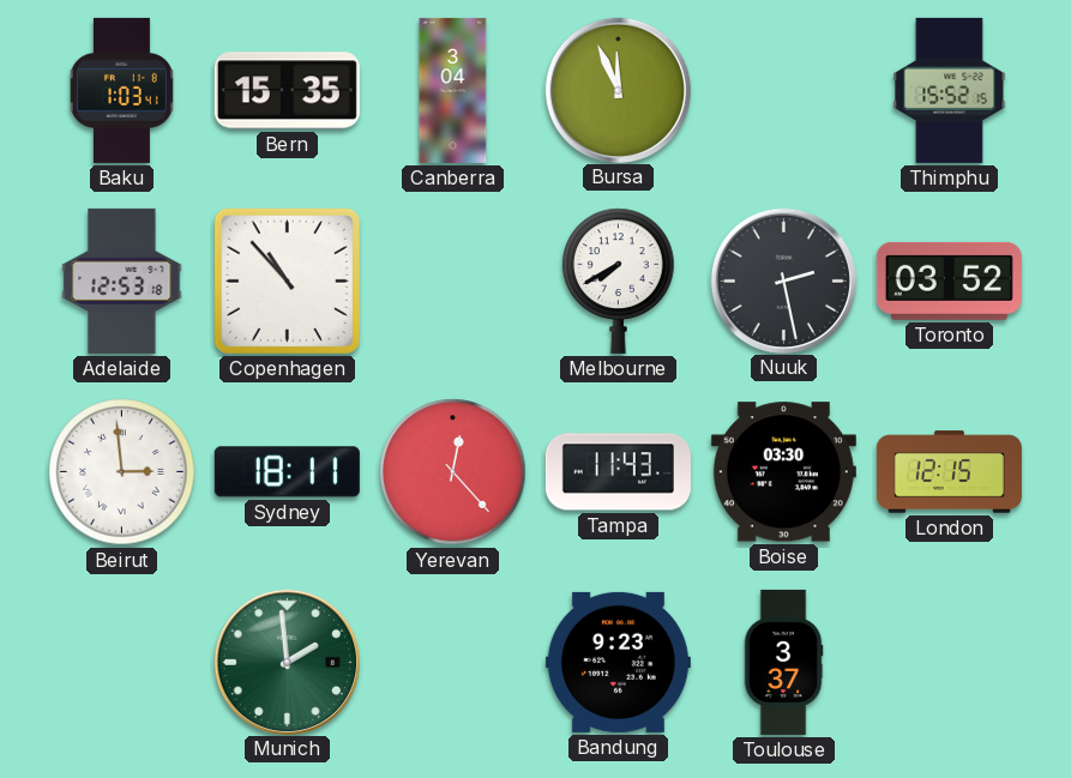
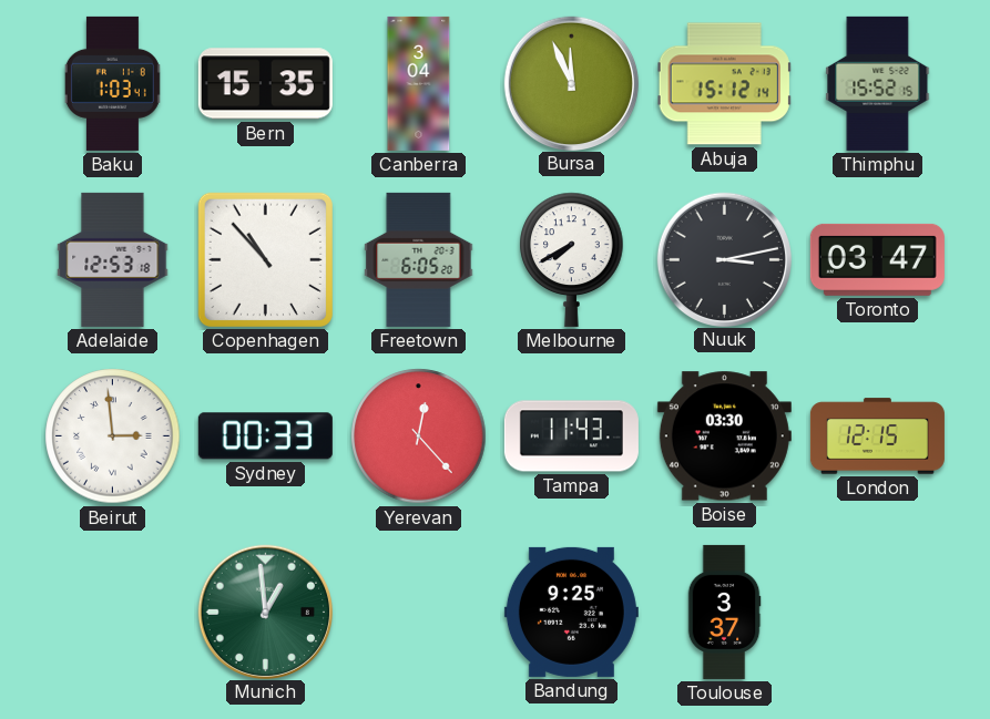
Abuja: none -> 15:12 (724, 84)
Freetown: none -> 6:05 (419, 259)
Nuuk: 2:28 -> 3:13 (724, 259)
Toronto: 03:52 -> 03:47 (877, 259)
Sydney: 18:11 -> 00:33 (265, 436)
Munich: 1:59 -> 12:59 (265, 612)
Bandung: 9:23 -> 9:25 (571, 612)
